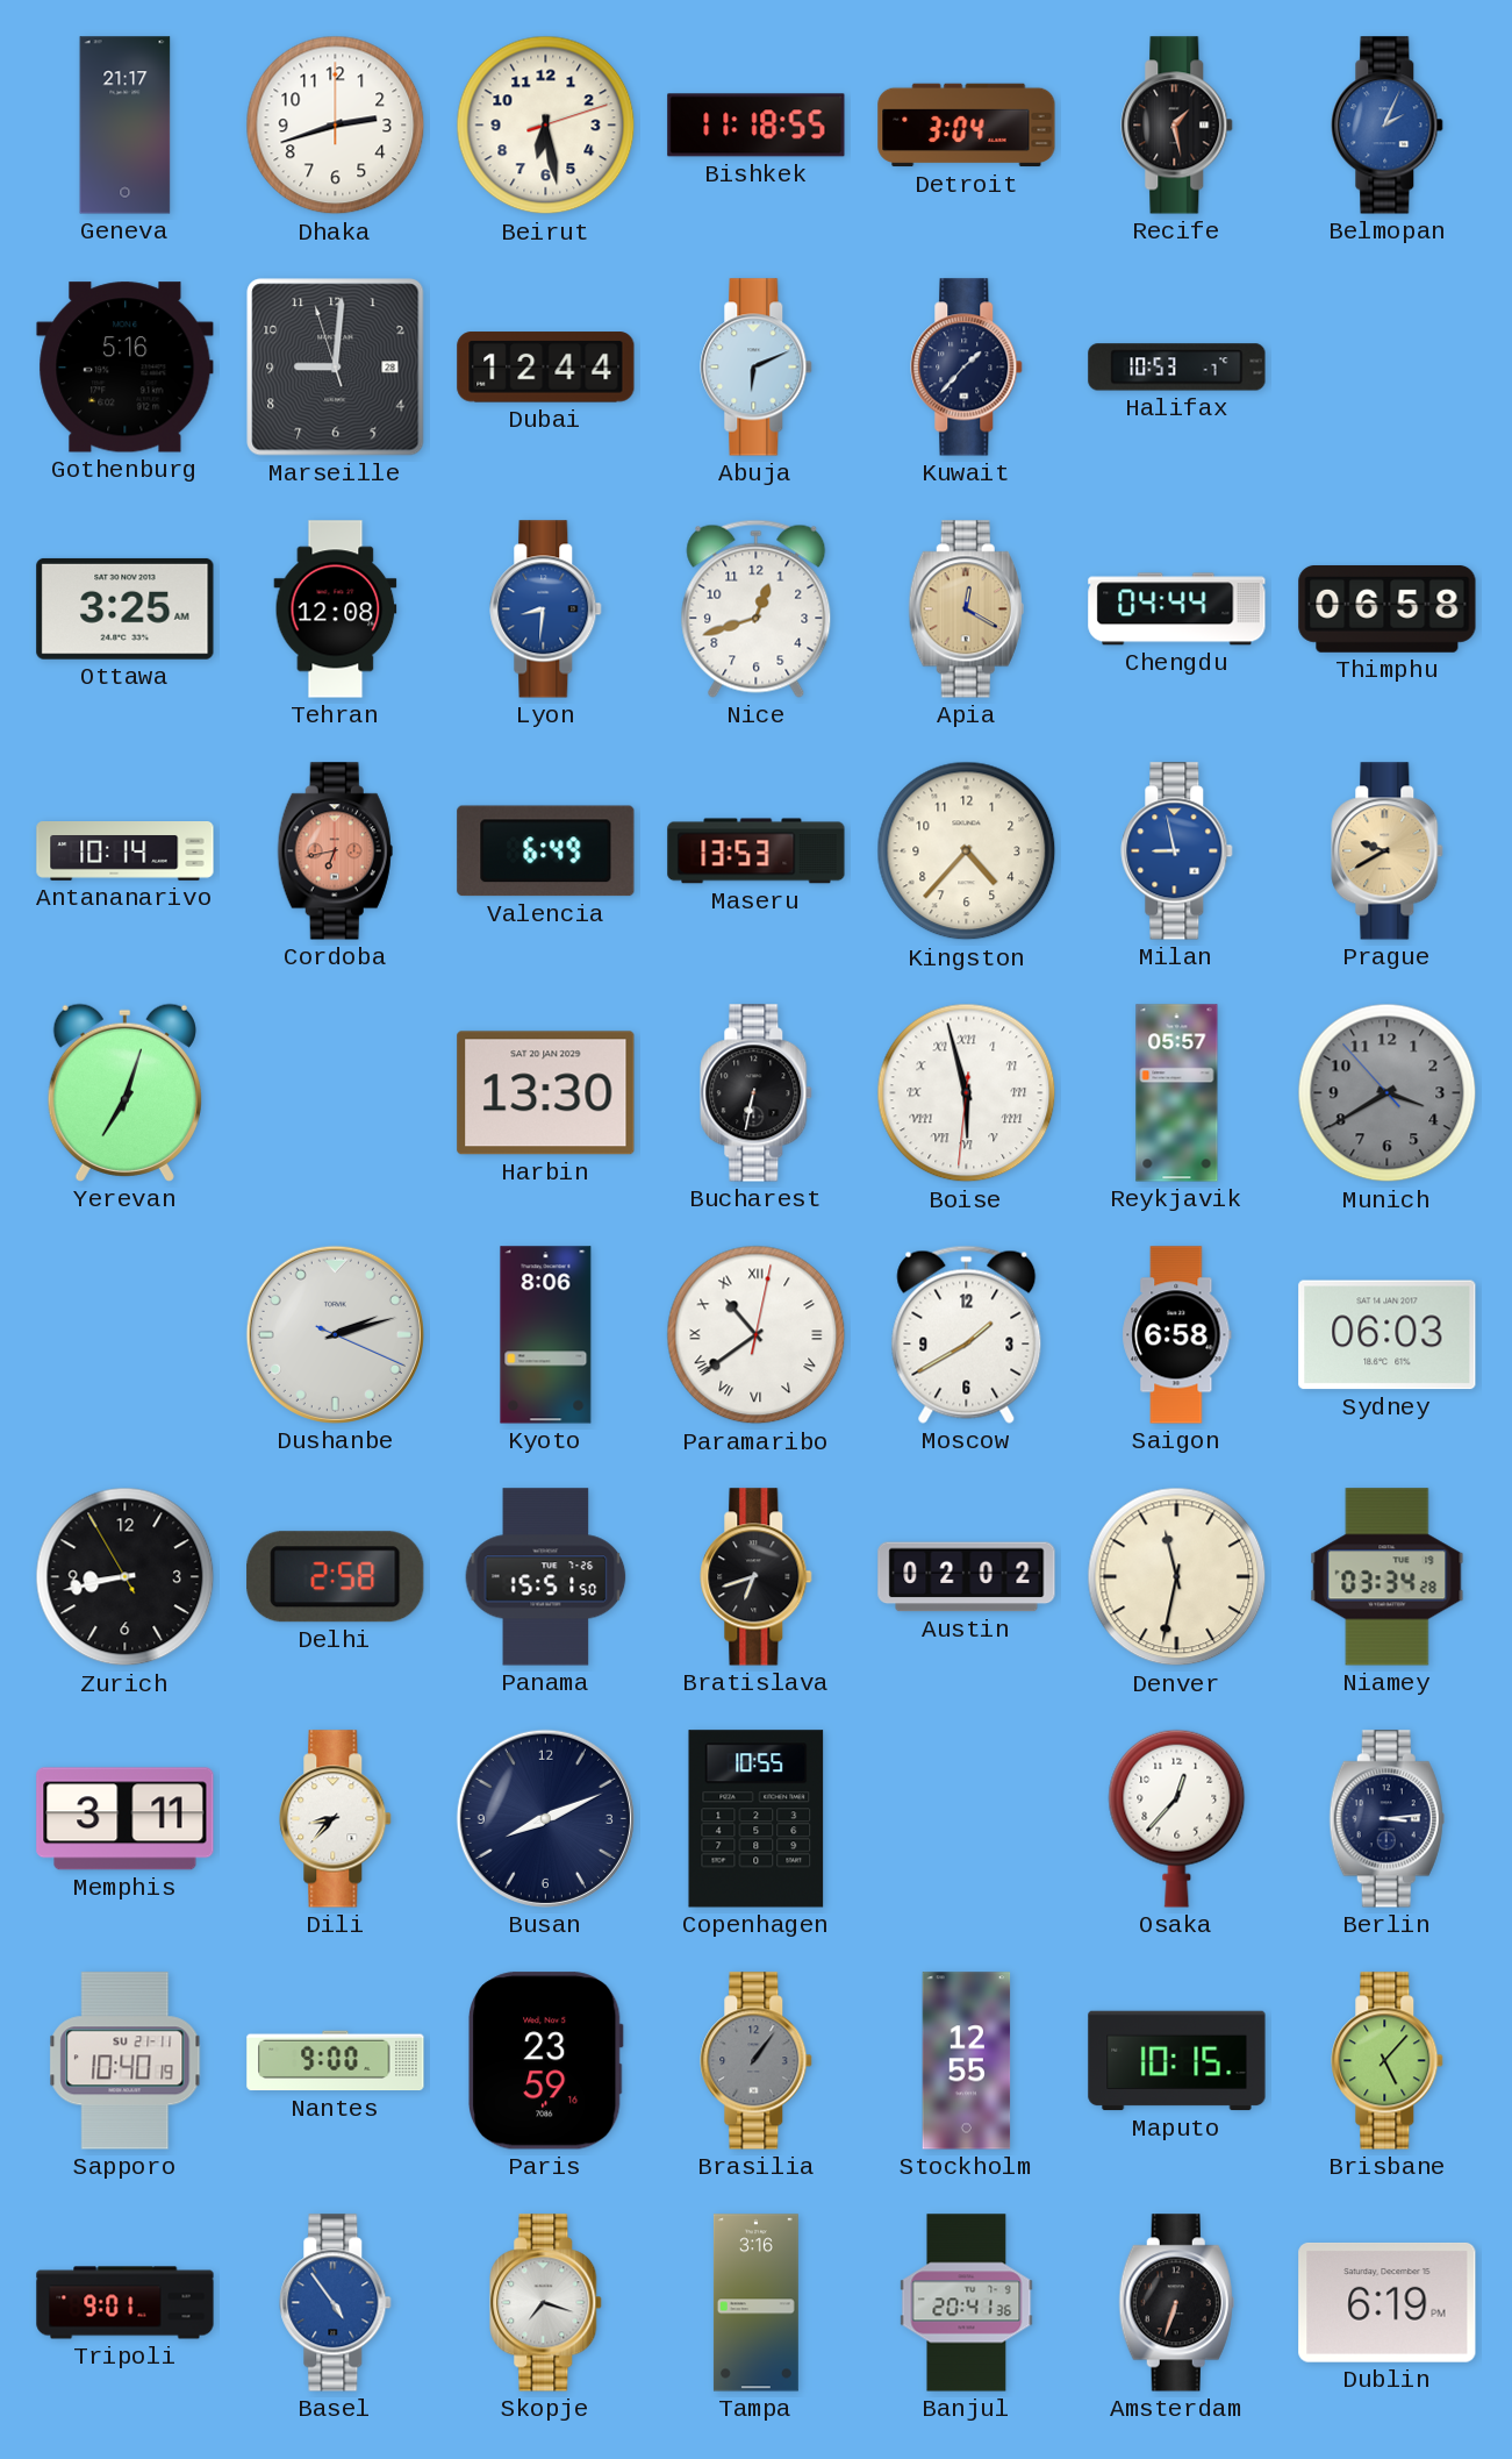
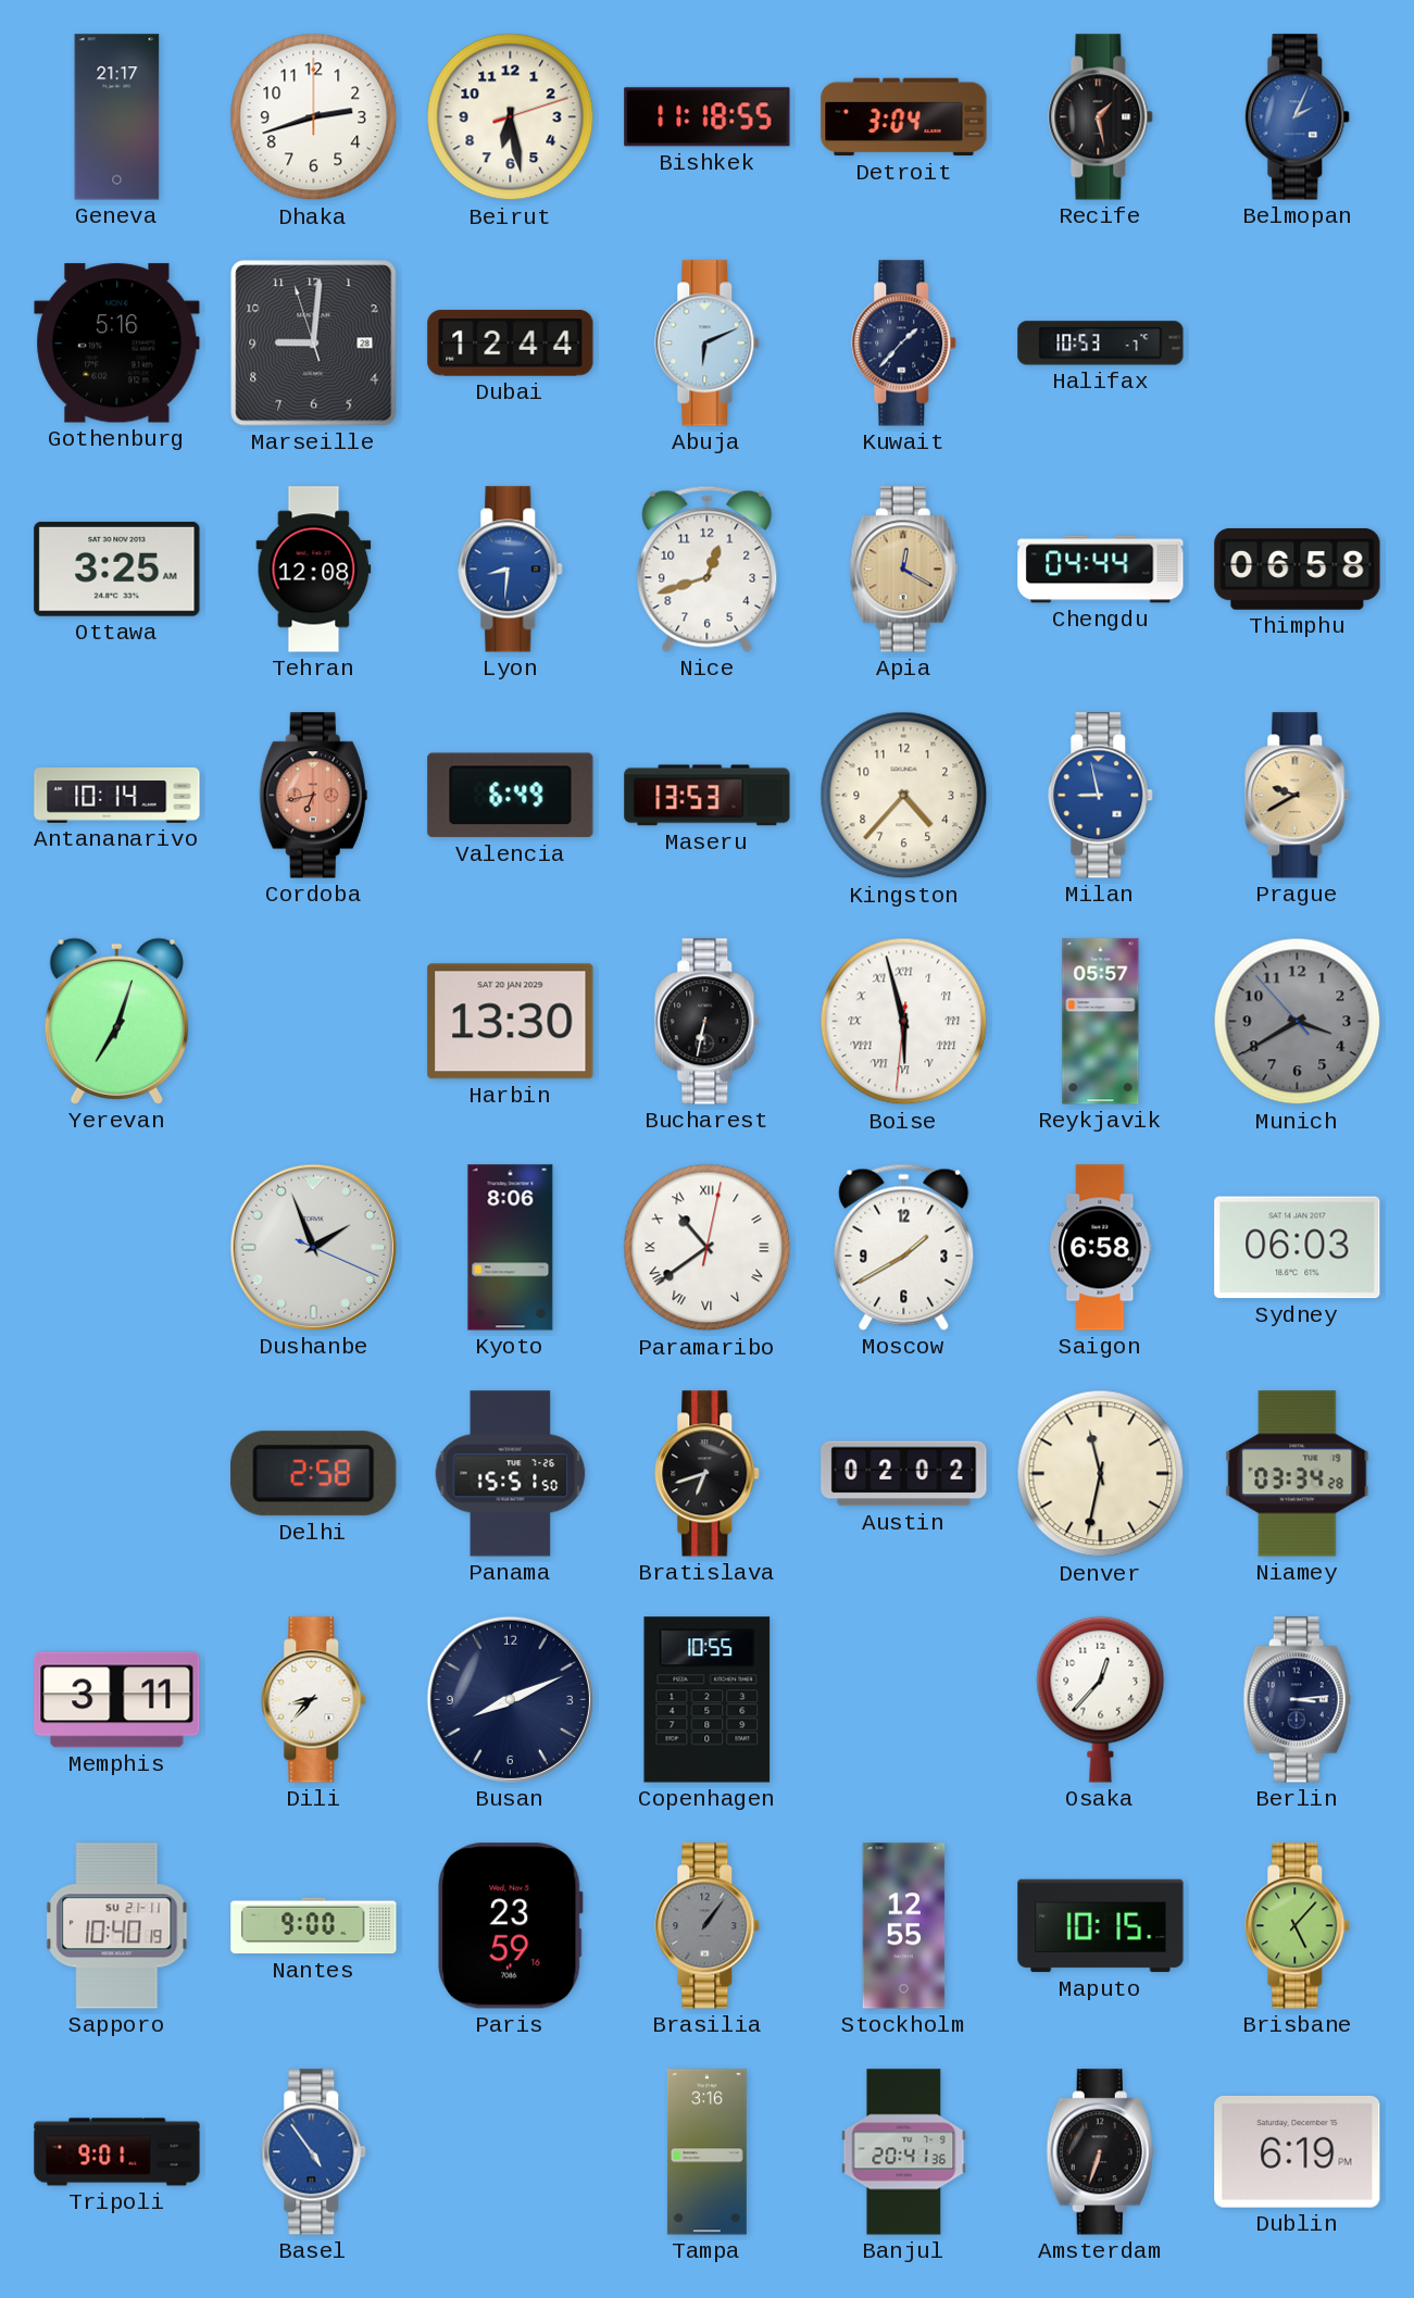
Dushanbe: 2:12 -> 1:56 (313, 1247)
Zurich: 8:42 -> none (126, 1577)
Skopje: 7:18 -> none (546, 2303)
